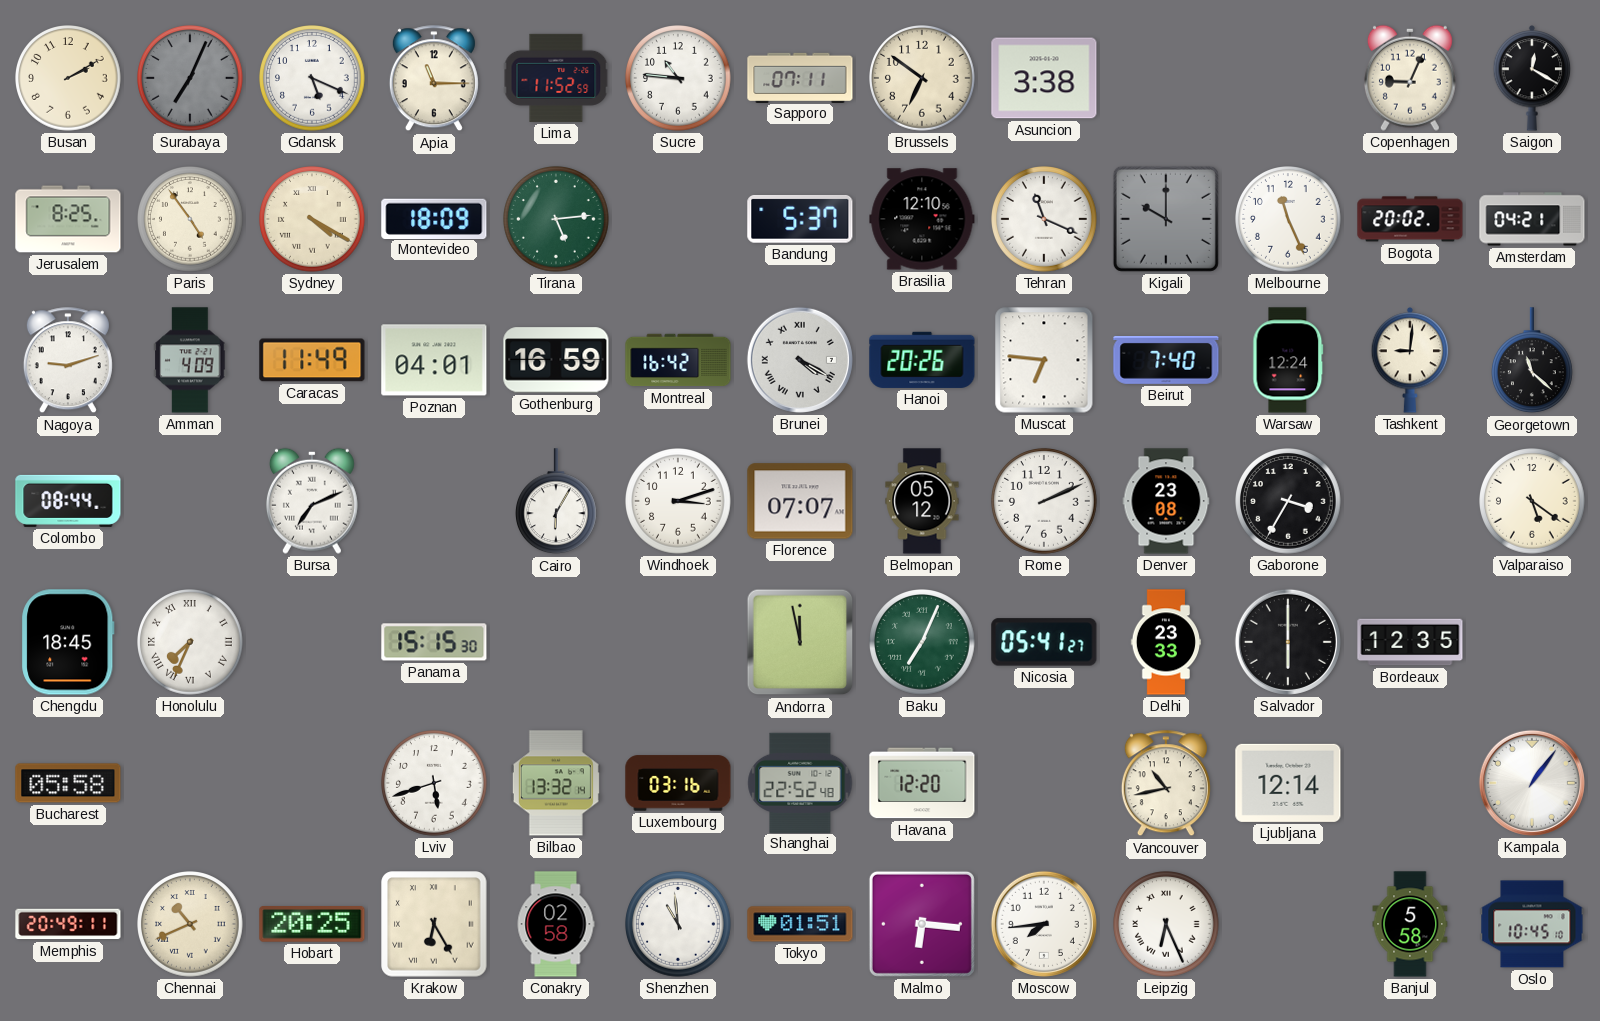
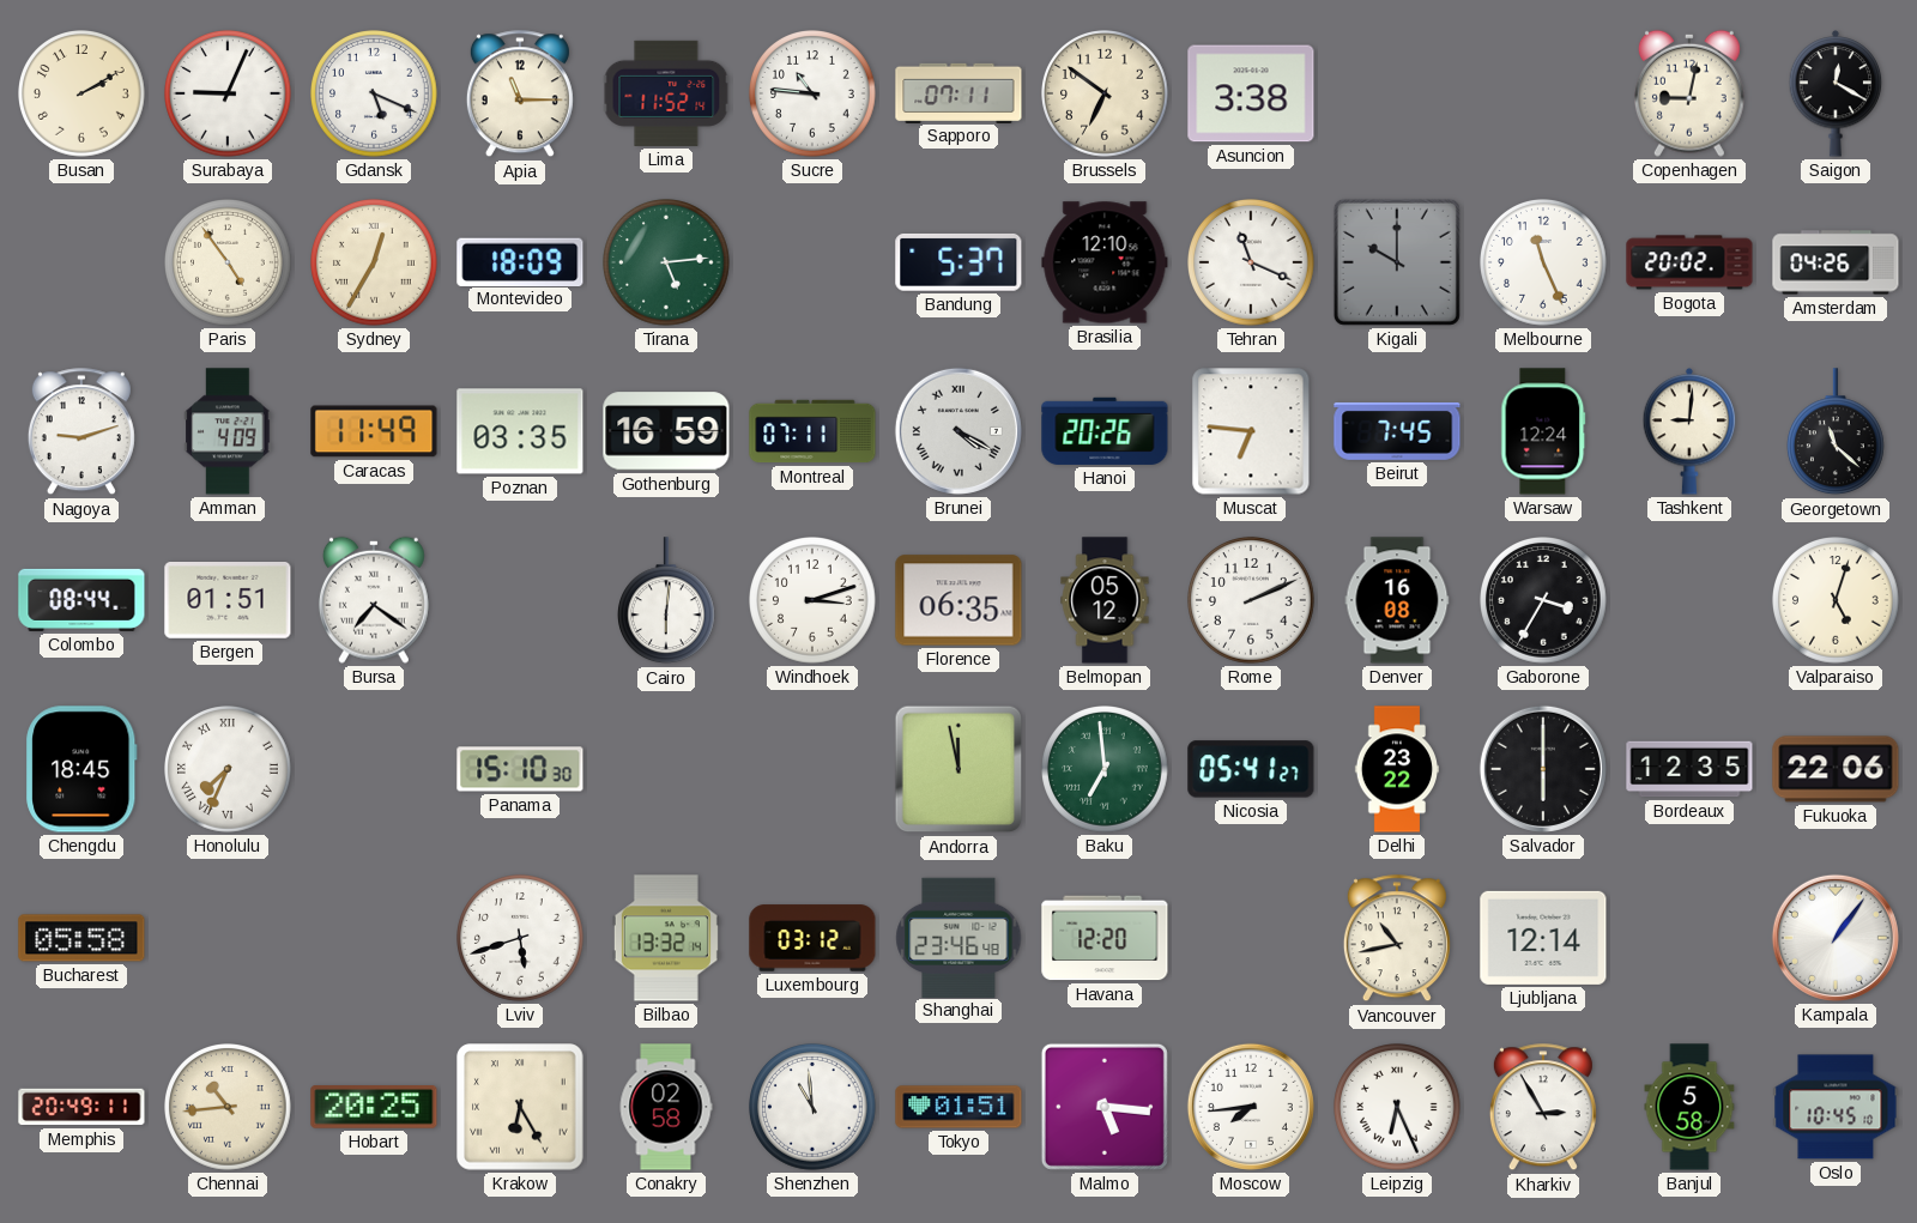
Surabaya: 7:04 -> 9:04 (228, 93)
Surabaya dial: grey -> white (228, 93)
Lima: 11:52:59 -> 11:52:14 (666, 93)
Copenhagen: 9:04 -> 9:02 (1689, 93)
Jerusalem: 8:25 -> none (68, 219)
Sydney: 4:20 -> 12:35 (374, 262)
Amsterdam: 04:21 -> 04:26 (1836, 262)
Poznan: 04:01 -> 03:35 (520, 431)
Montreal: 16:42 -> 07:11 (812, 431)
Beirut: 7:40 -> 7:45 (1397, 431)
Bergen: none -> 01:51 (228, 601)
Bursa: 7:11 -> 7:21 (374, 600)
Cairo: 6:05 -> 6:01 (667, 601)
Florence: 07:07 -> 06:35 (959, 600)
Denver: 23:08 -> 16:08 (1397, 600)
Valparaiso: 5:21 -> 5:03 (1836, 600)
Panama: 15:15 -> 15:10 (520, 769)
Baku: 7:04 -> 6:59 (1105, 769)
Delhi: 23:33 -> 23:22 (1396, 769)
Fukuoka: none -> 22:06 (1836, 769)
Luxembourg: 03:16 -> 03:12 (812, 938)
Shanghai: 22:52 -> 23:46 (959, 937)
Chennai: 10:41 -> 10:44 (228, 1107)
Malmo: 6:16 -> 5:16 (1105, 1107)
Kharkiv: none -> 2:55 (1543, 1108)
